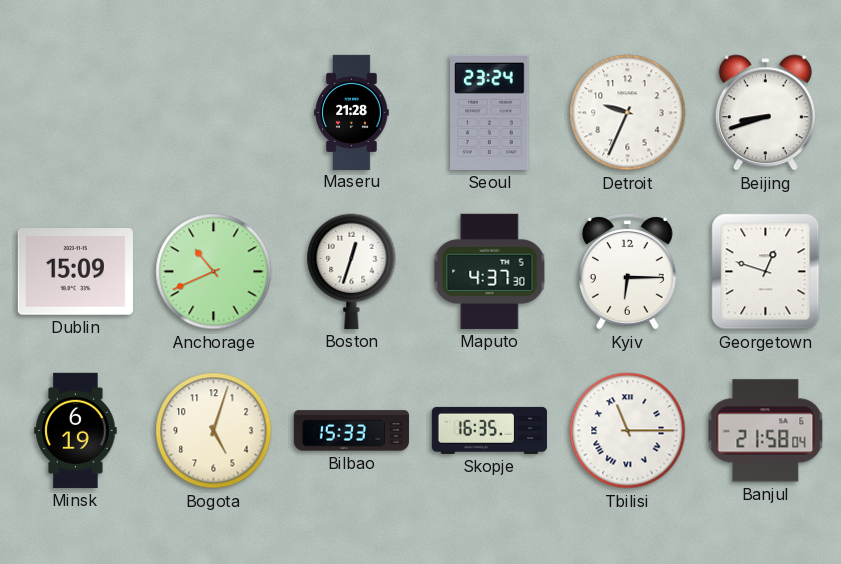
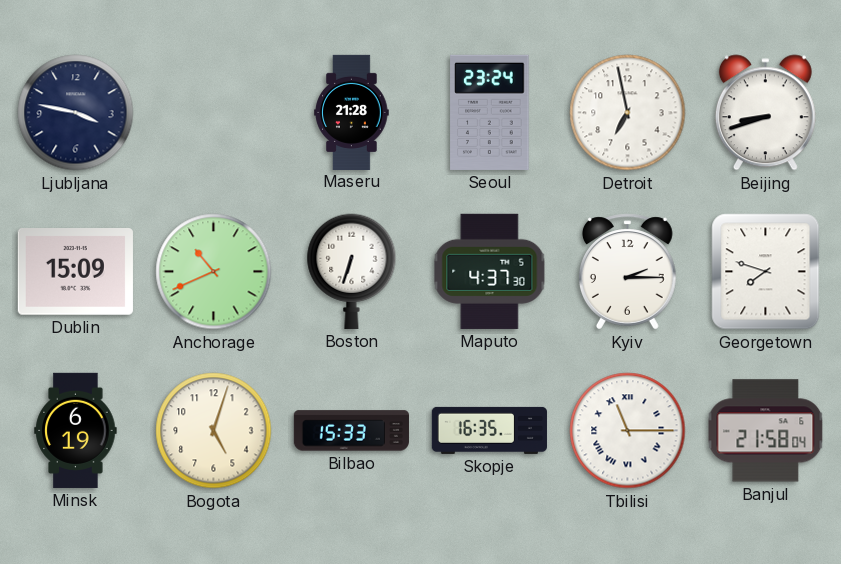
Ljubljana: none -> 3:47 (76, 113)
Detroit: 9:34 -> 6:58 (628, 113)
Boston: 12:33 -> 6:33 (352, 271)
Kyiv: 6:15 -> 2:15 (627, 272)
Georgetown: 12:48 -> 7:48 (766, 272)
